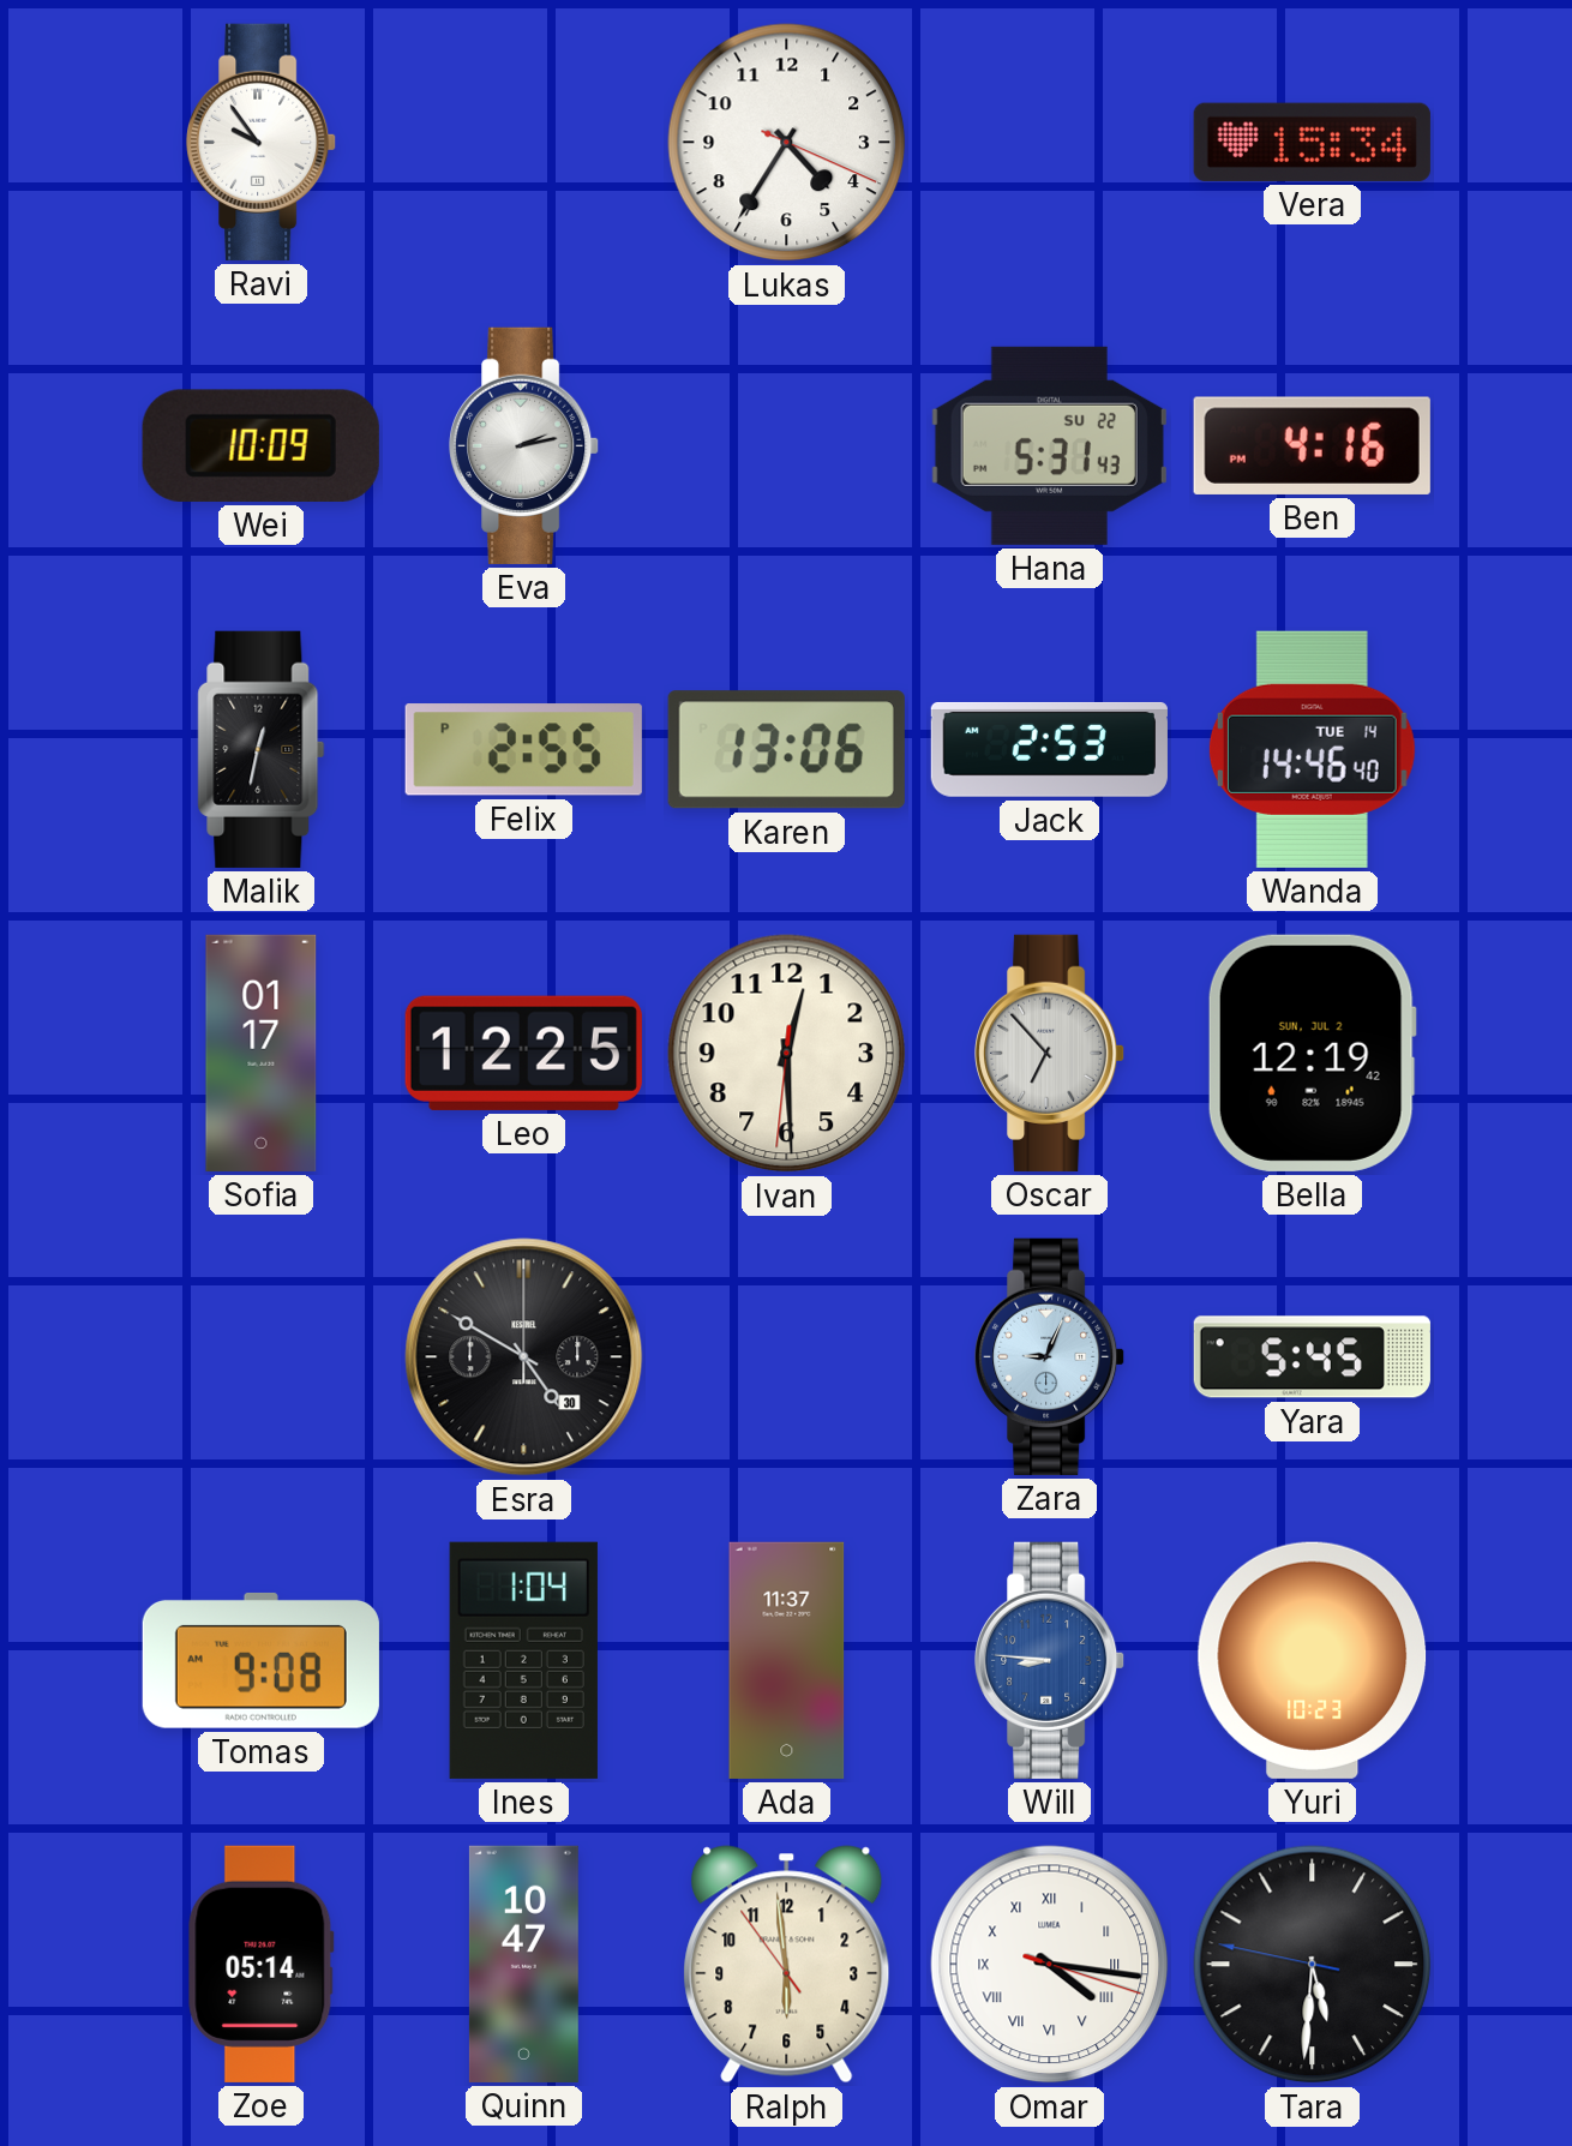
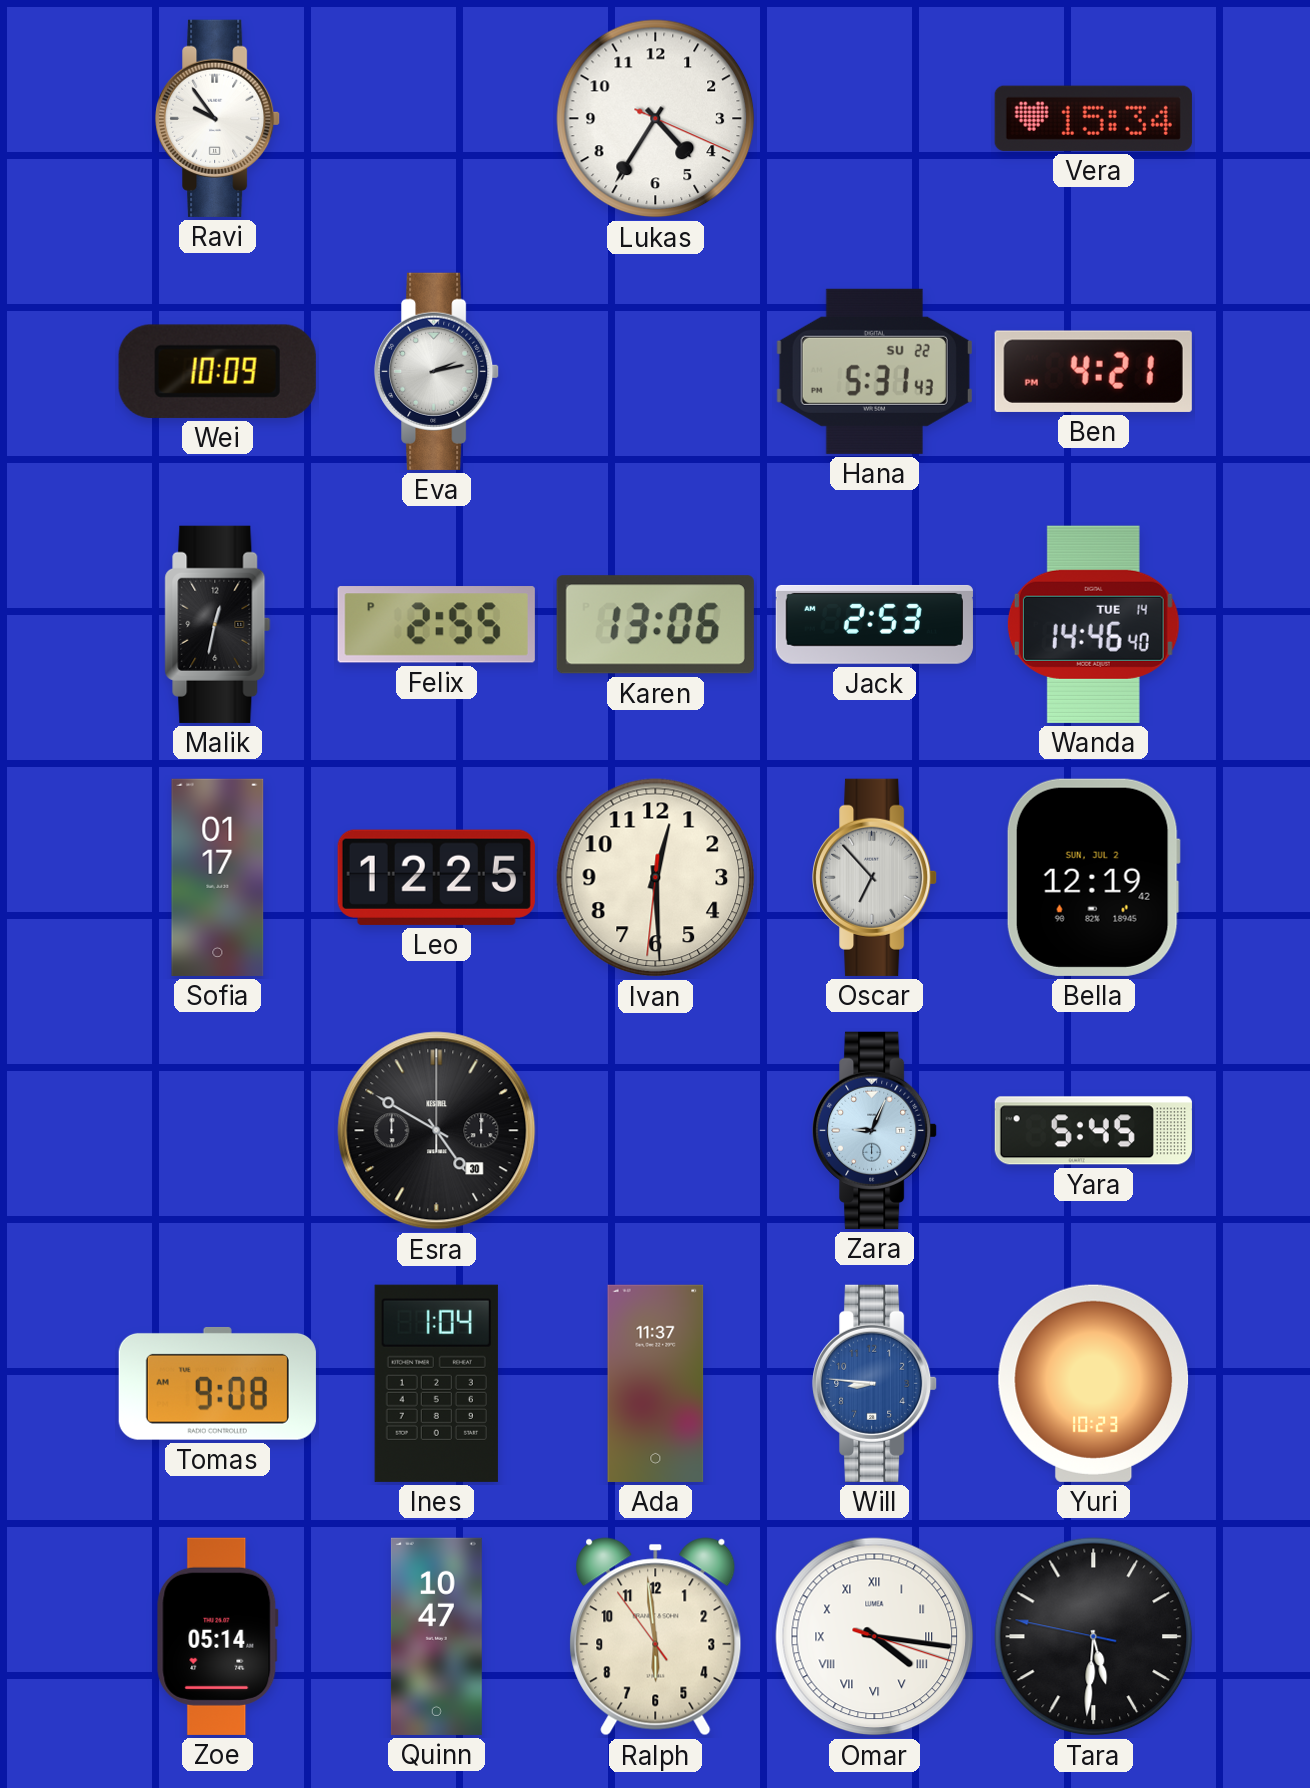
Ben: 4:16 -> 4:21 (1093, 371)
